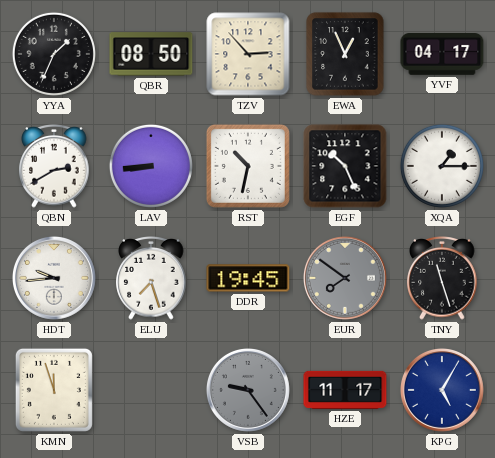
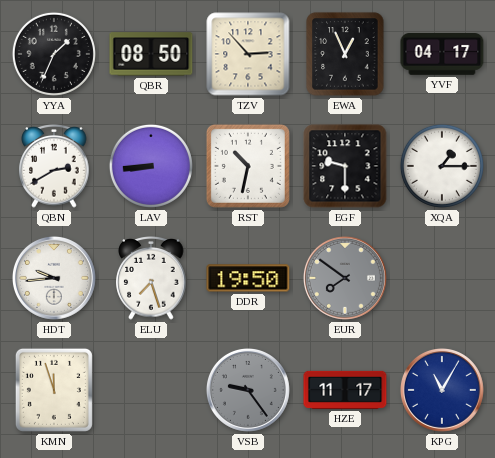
EGF: 10:26 -> 9:30 (345, 166)
DDR: 19:45 -> 19:50 (248, 278)
TNY: 11:27 -> none (442, 279)
KPG: 5:05 -> 11:05 (442, 390)
